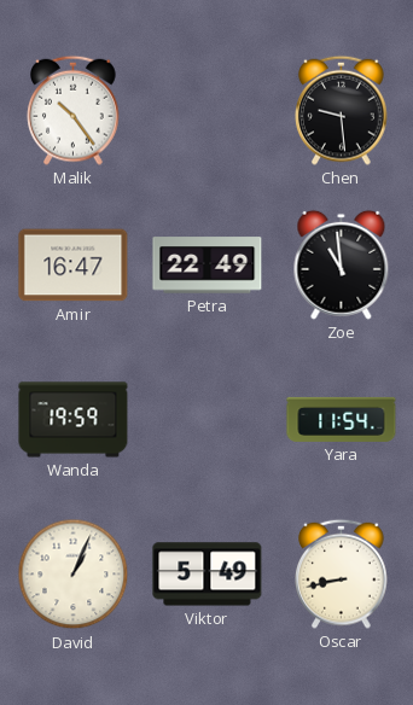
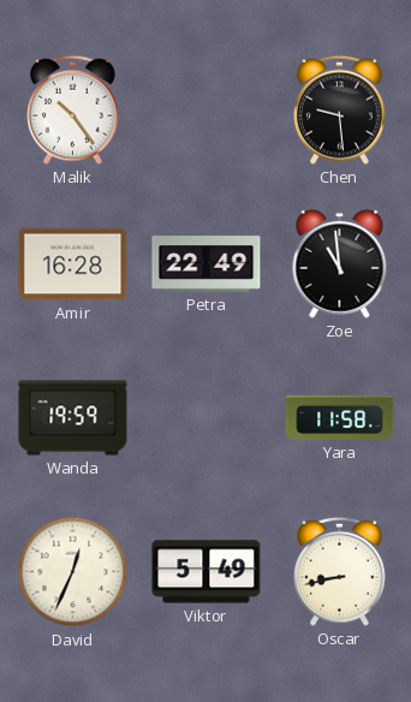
Amir: 16:47 -> 16:28 (73, 264)
Yara: 11:54 -> 11:58 (340, 417)
David: 1:04 -> 12:34 (73, 572)
